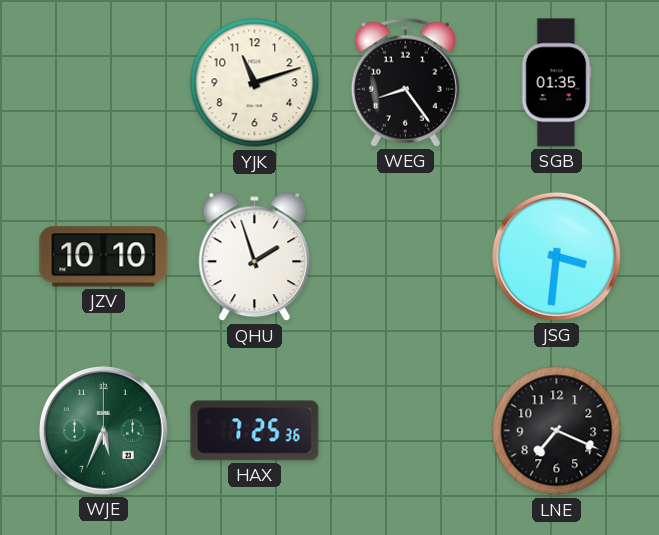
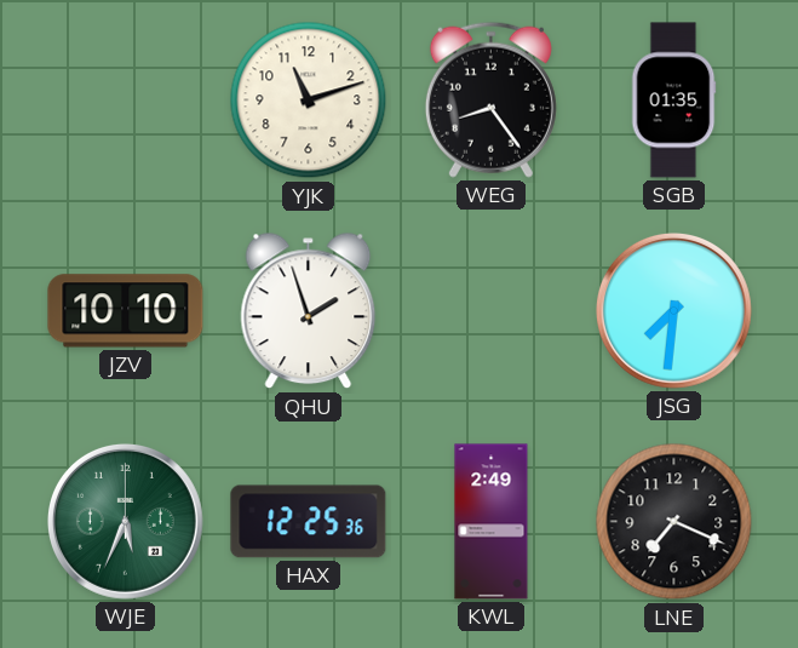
JSG: 3:31 -> 7:31 (673, 310)
HAX: 7:25 -> 12:25 (309, 522)
KWL: none -> 2:49 (492, 522)
